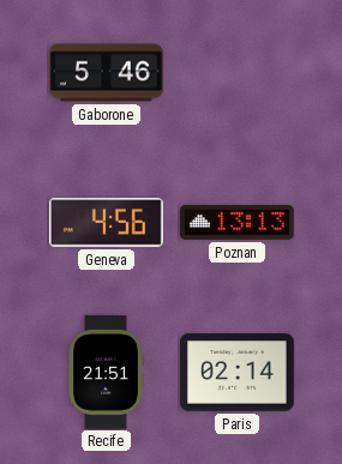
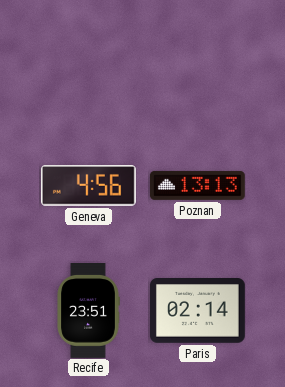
Gaborone: 5:46 -> none (107, 73)
Recife: 21:51 -> 23:51 (88, 311)
